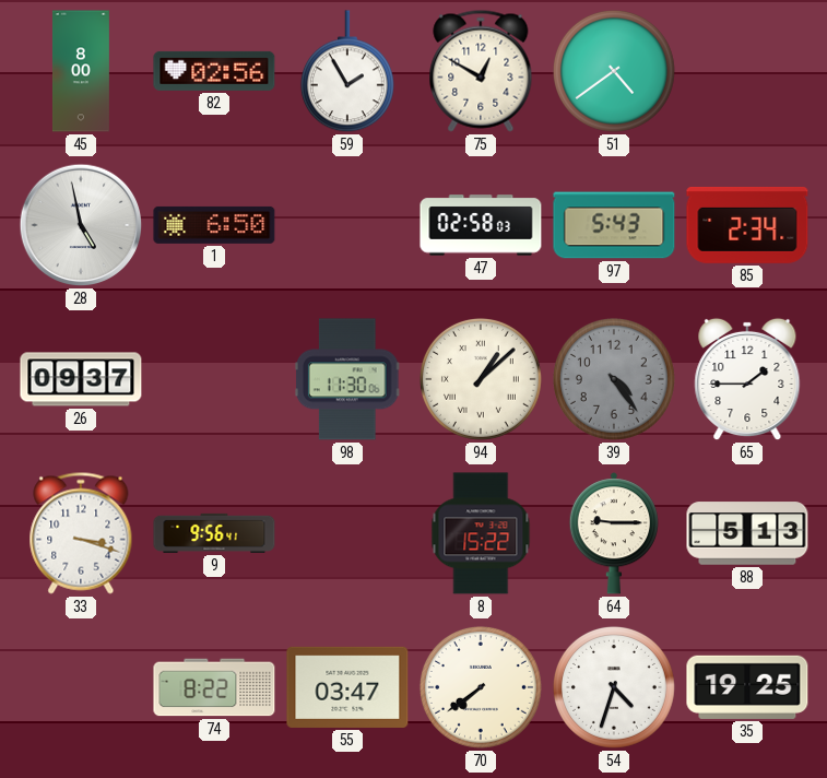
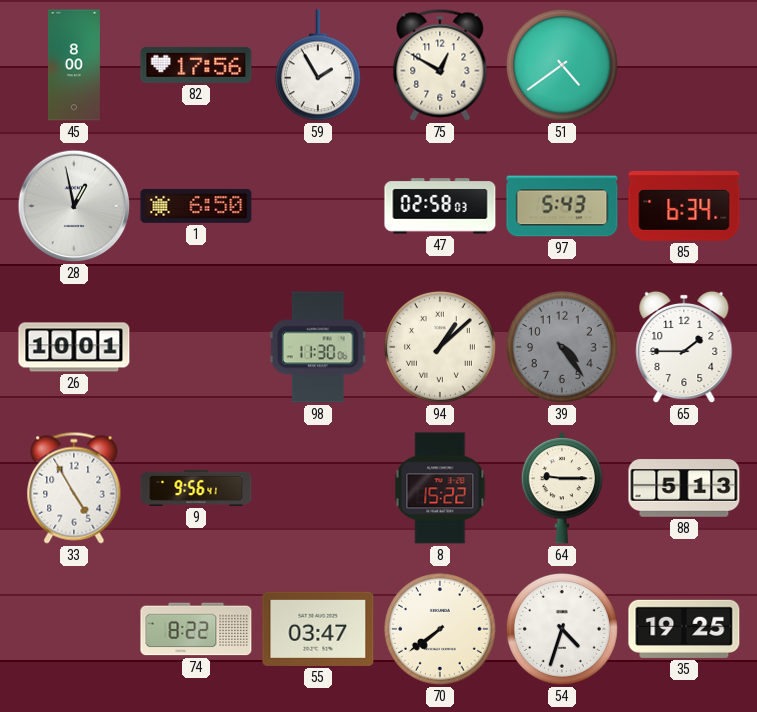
82: 02:56 -> 17:56 (196, 65)
28: 4:58 -> 12:58 (74, 206)
85: 2:34 -> 6:34 (684, 206)
26: 09:37 -> 10:01 (74, 347)
33: 3:18 -> 4:55 (74, 488)
